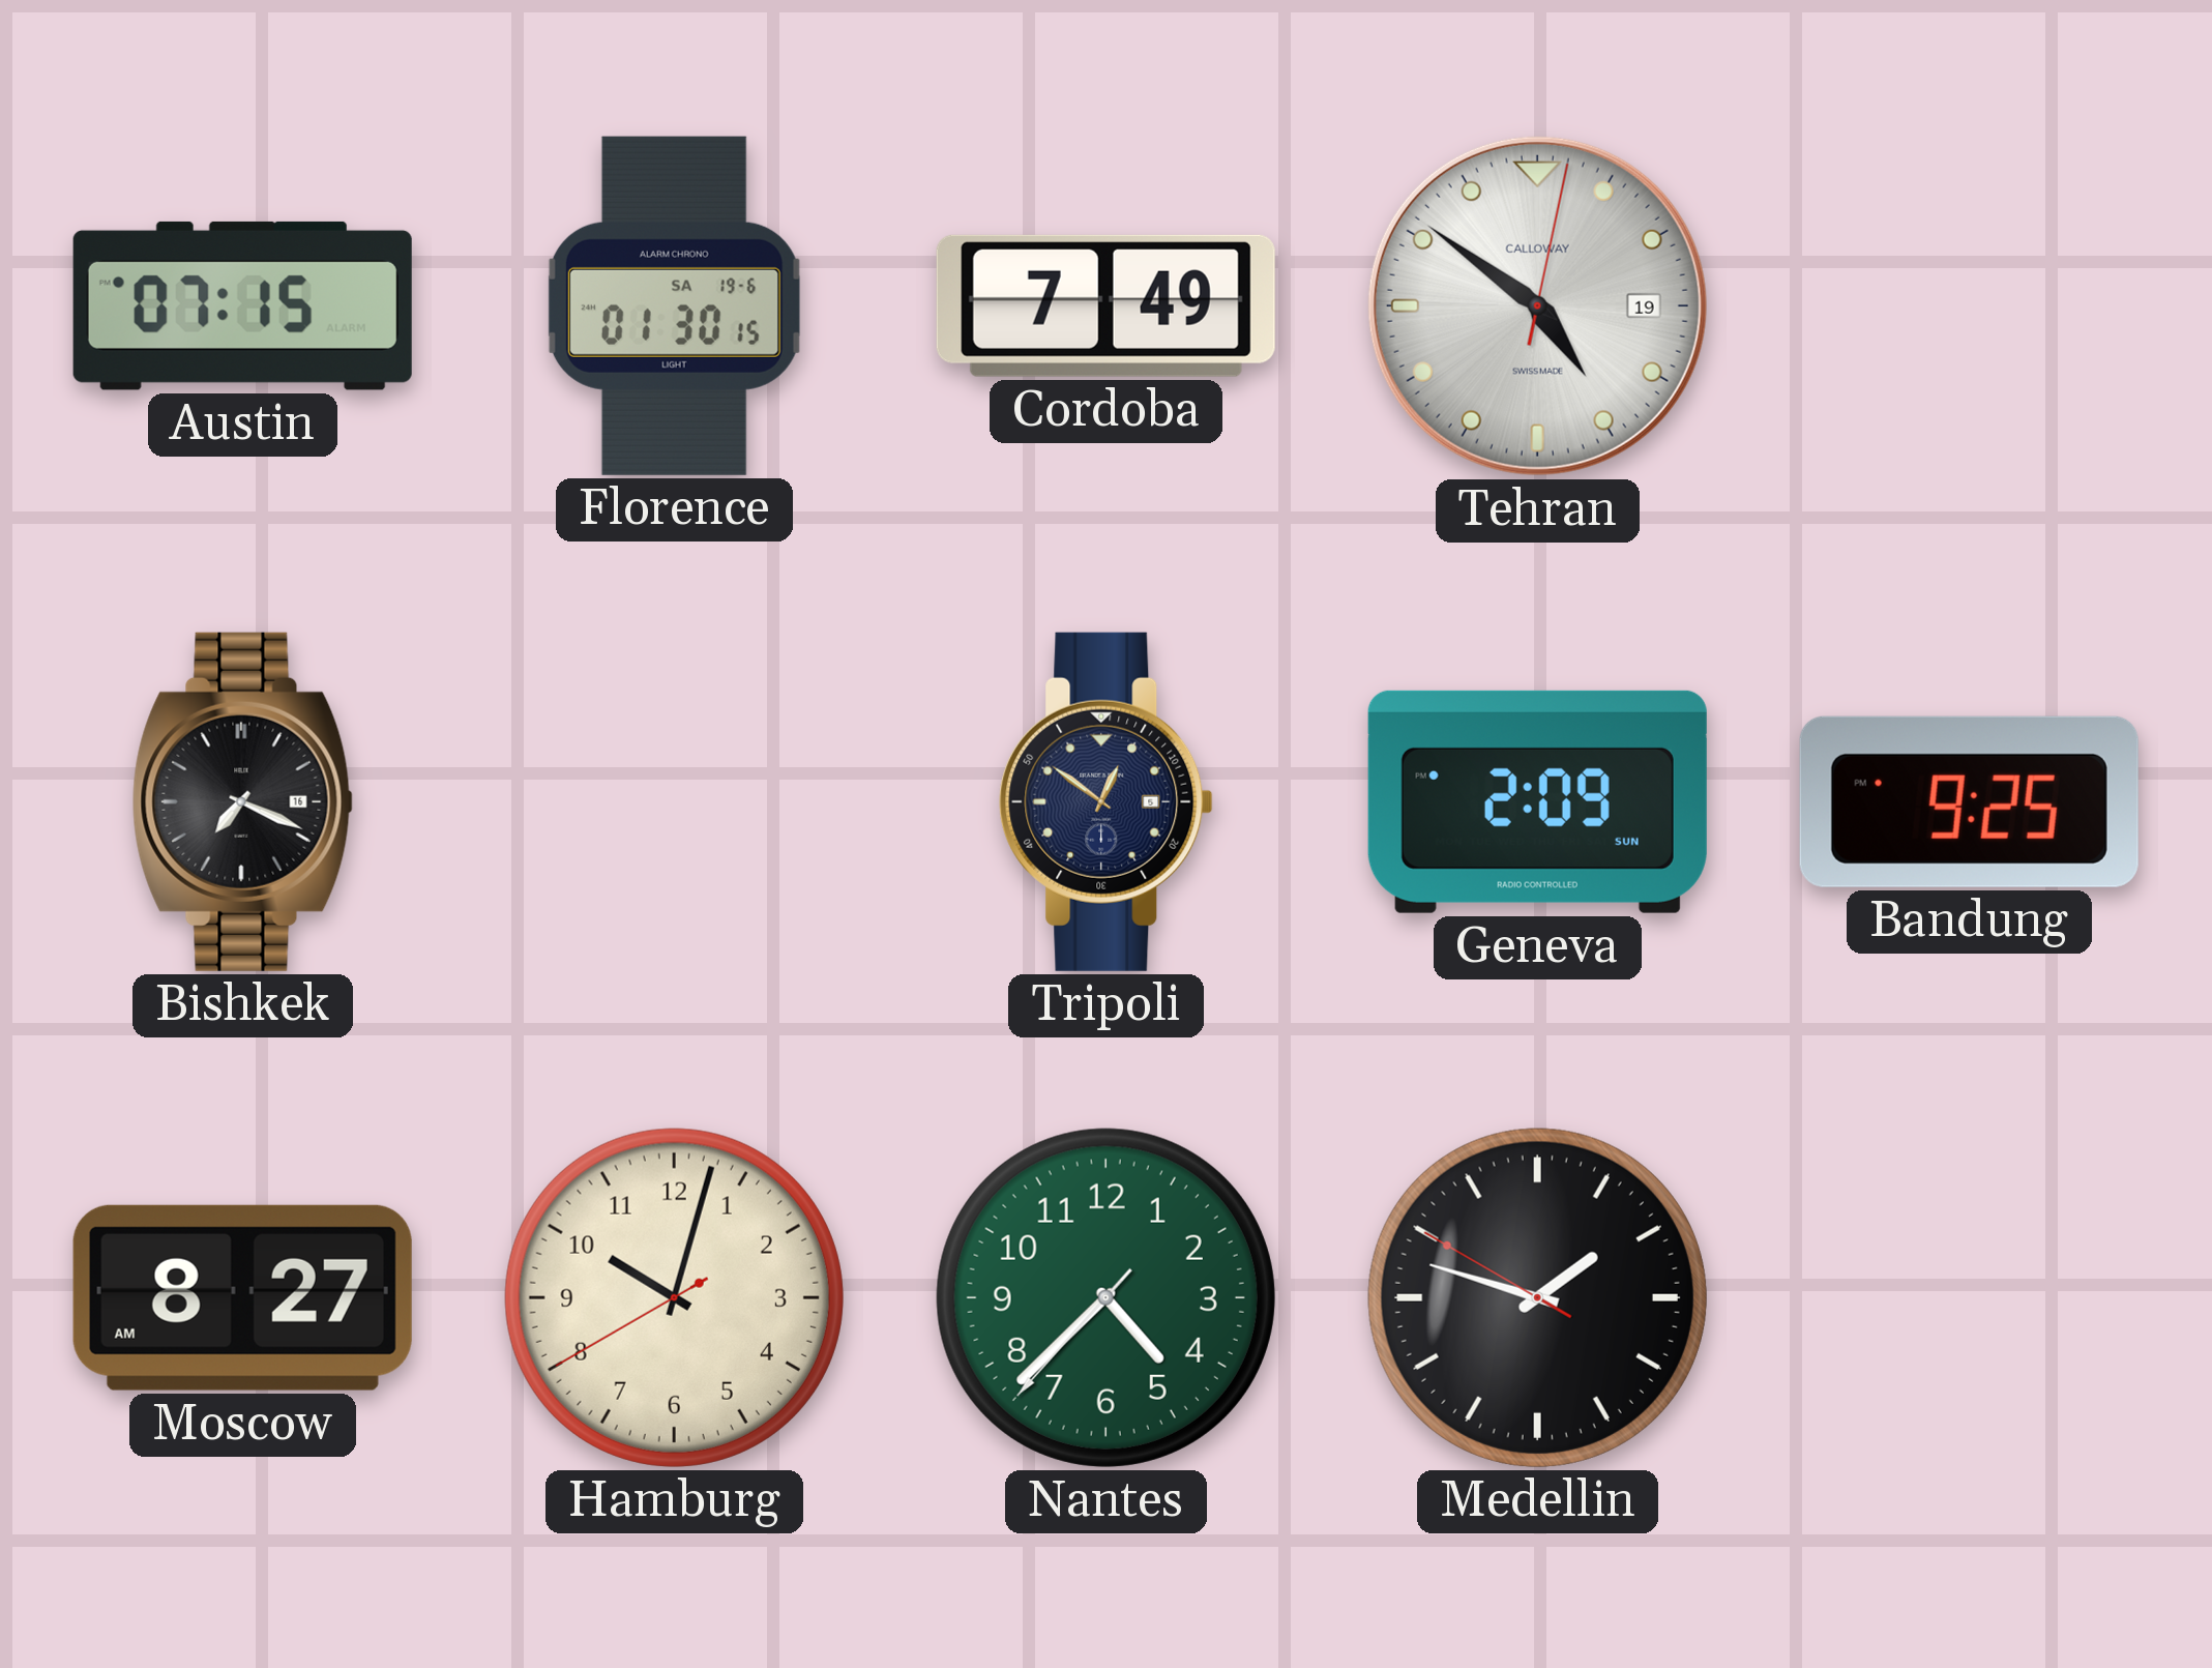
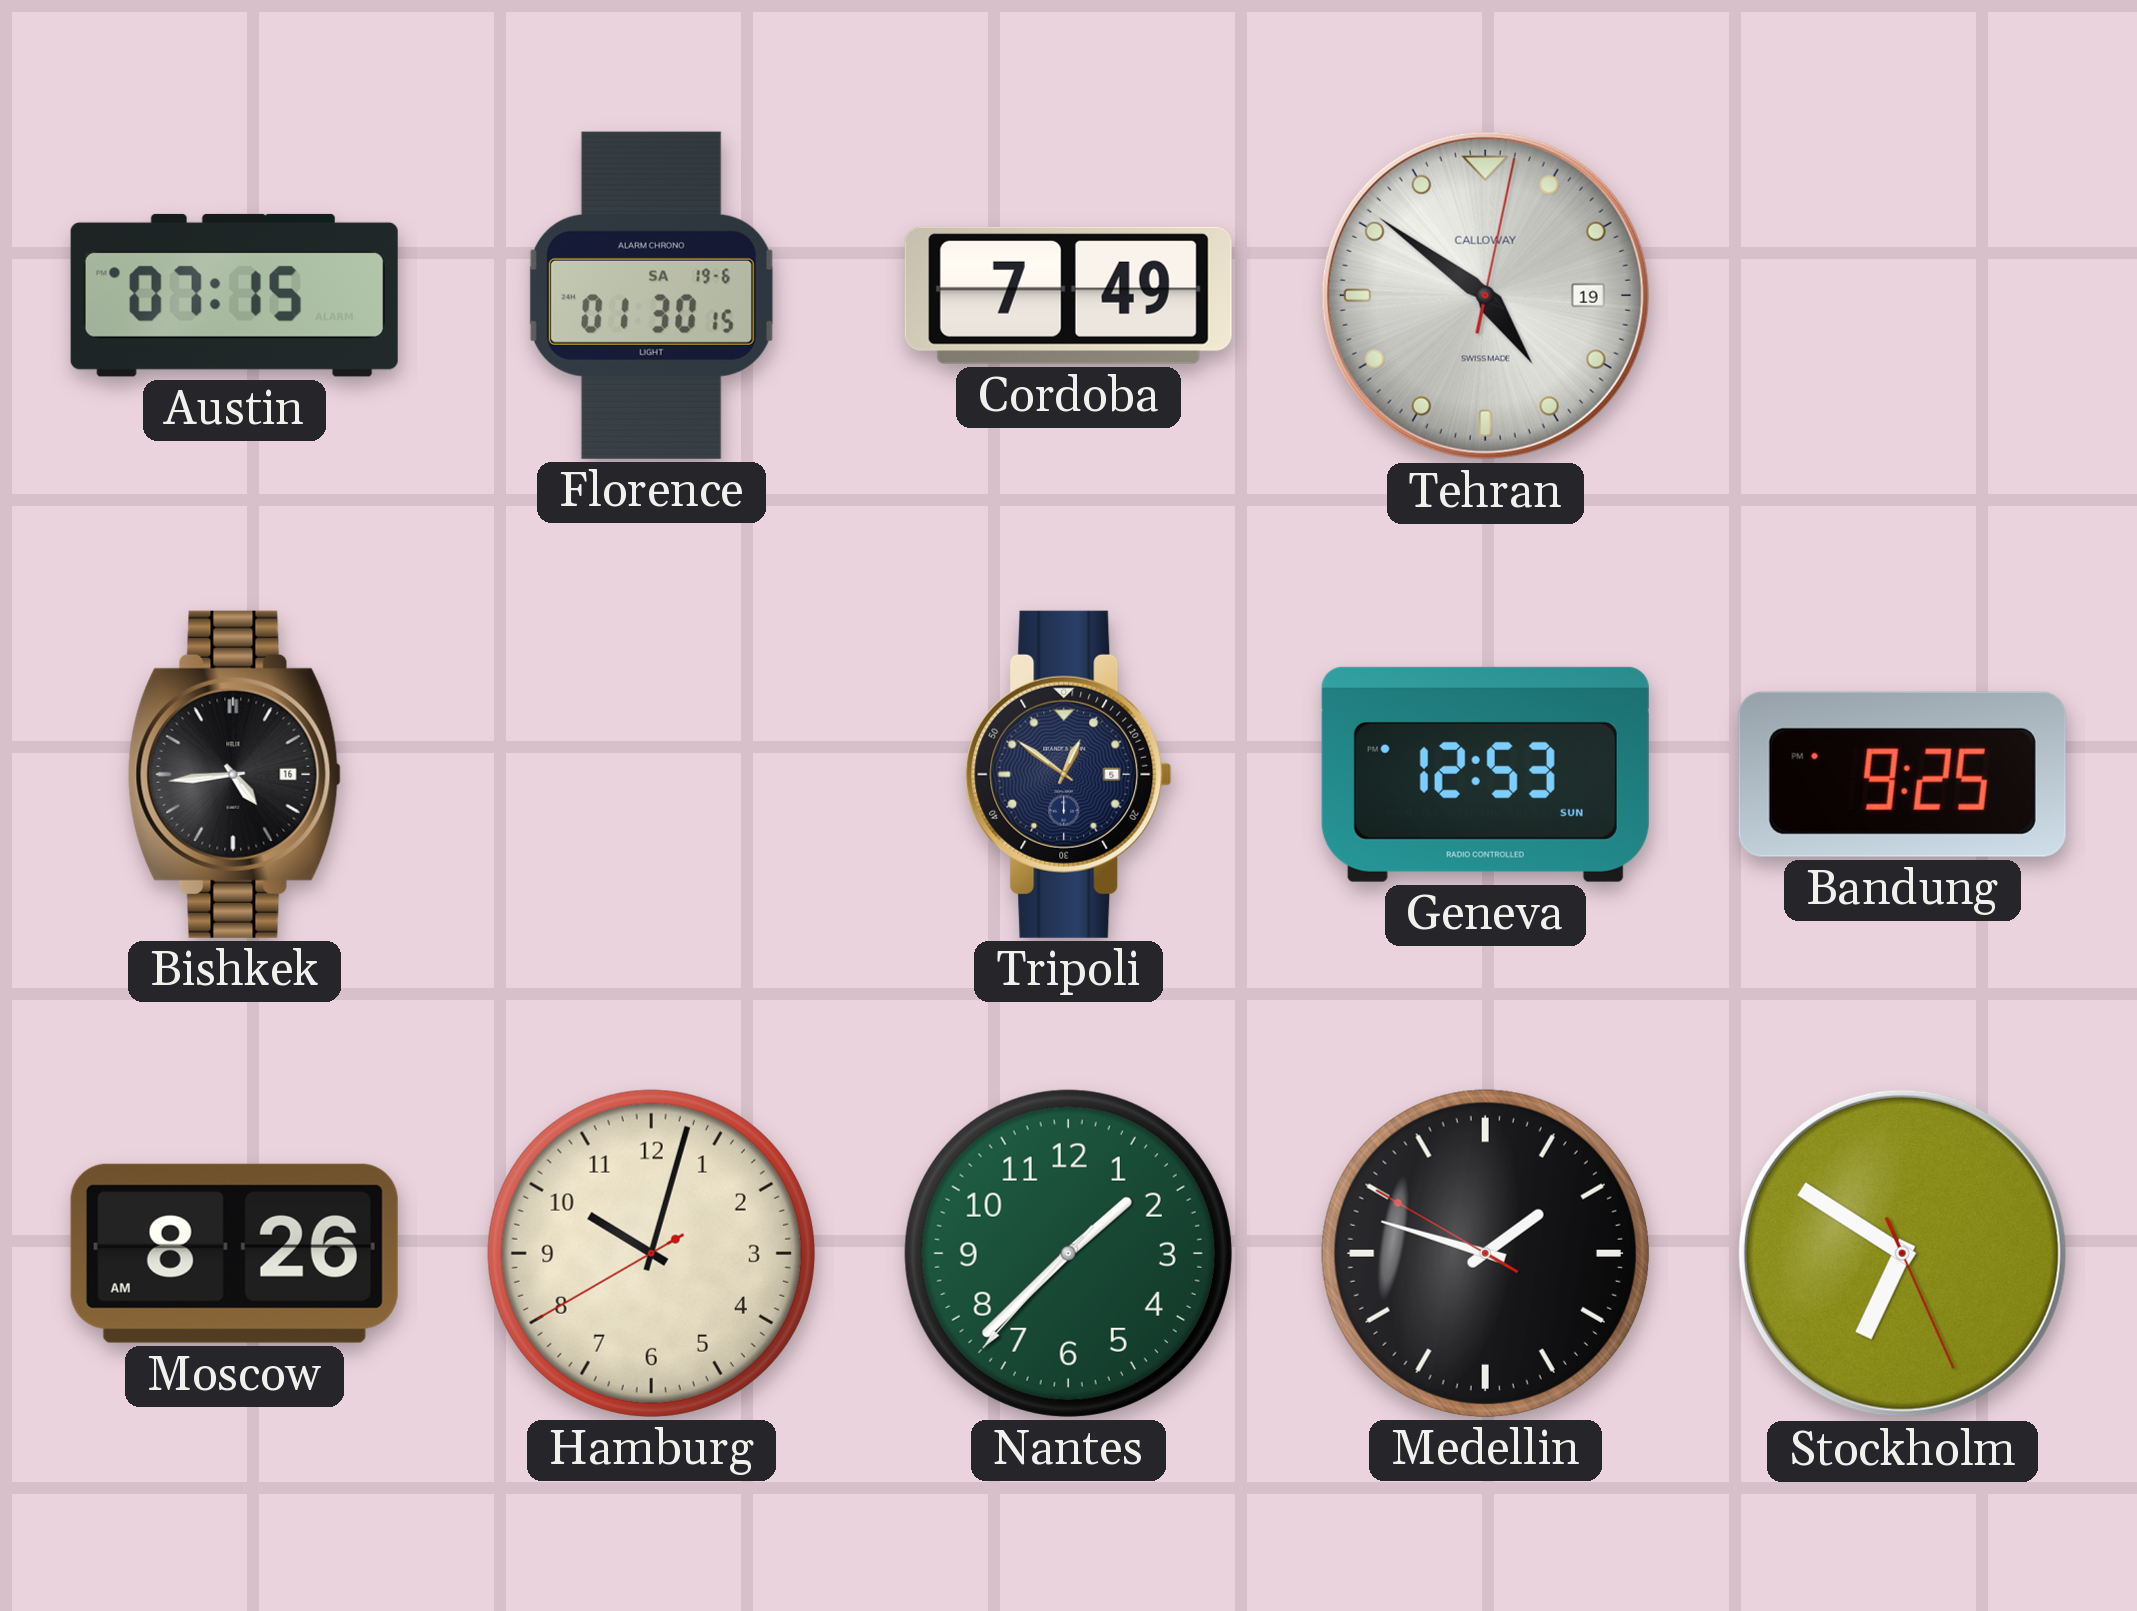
Bishkek: 7:19 -> 4:44 (234, 774)
Geneva: 2:09 -> 12:53 (1485, 774)
Moscow: 8:27 -> 8:26 (234, 1253)
Nantes: 4:37 -> 1:37 (1068, 1253)
Stockholm: none -> 6:50 (1902, 1253)
